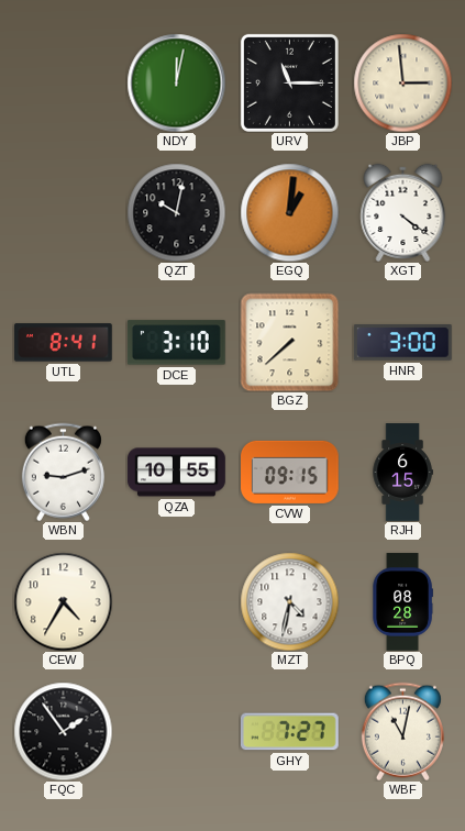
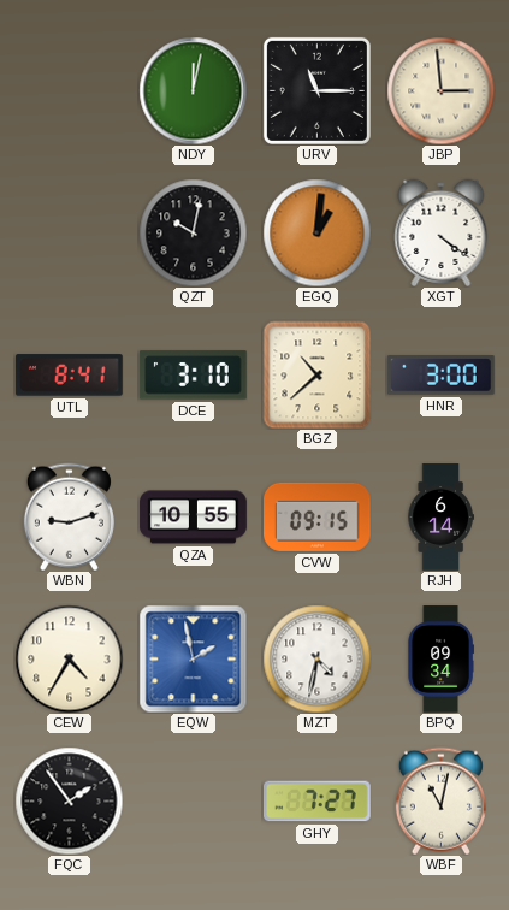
BGZ: 7:38 -> 10:38 (316, 374)
RJH: 6:15 -> 6:14 (440, 518)
EQW: none -> 1:58 (193, 658)
BPQ: 08:28 -> 09:34 (440, 660)
